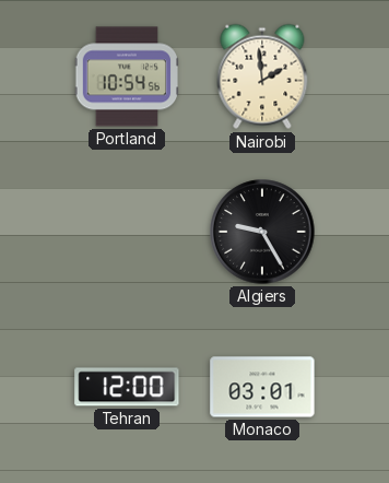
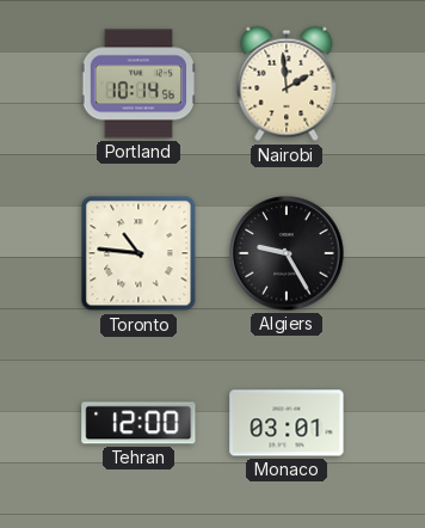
Portland: 10:54 -> 10:14 (138, 84)
Toronto: none -> 10:46 (138, 253)
